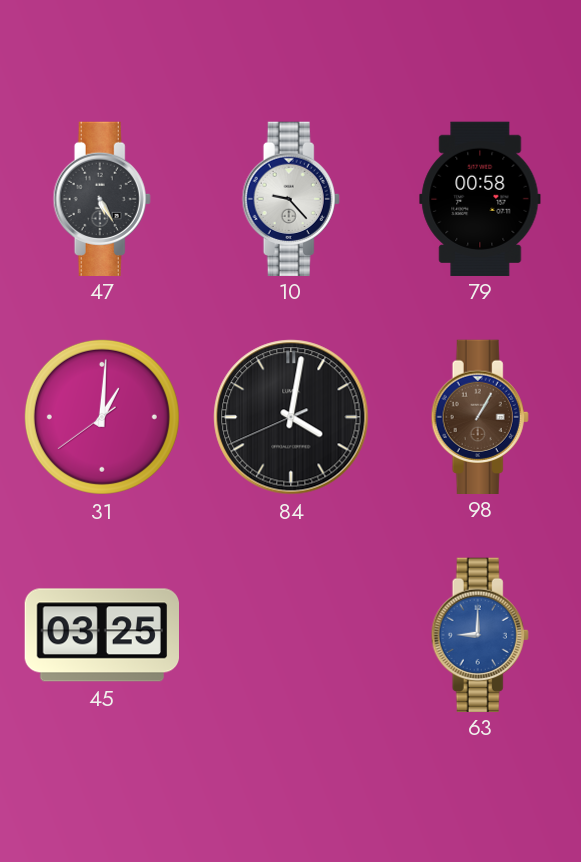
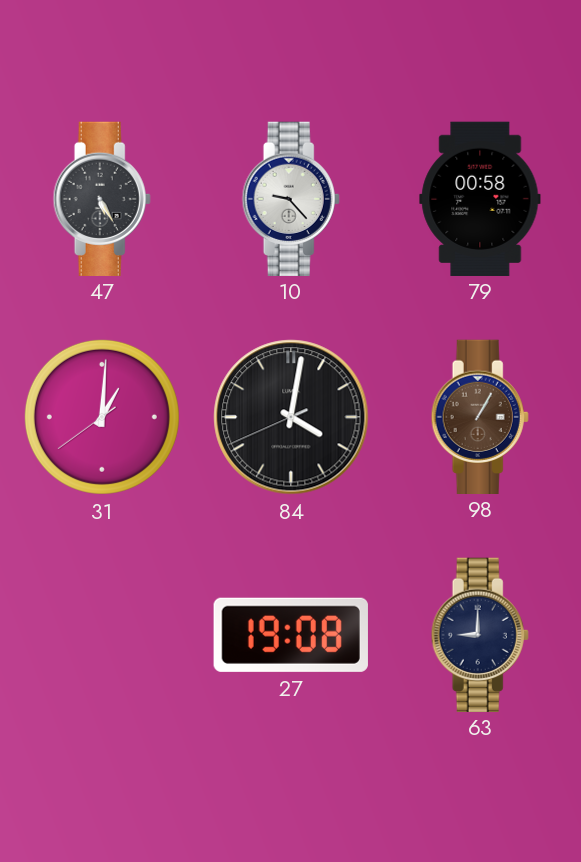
45: 03:25 -> none (101, 635)
27: none -> 19:08 (291, 635)
63 dial: blue -> navy (480, 634)
